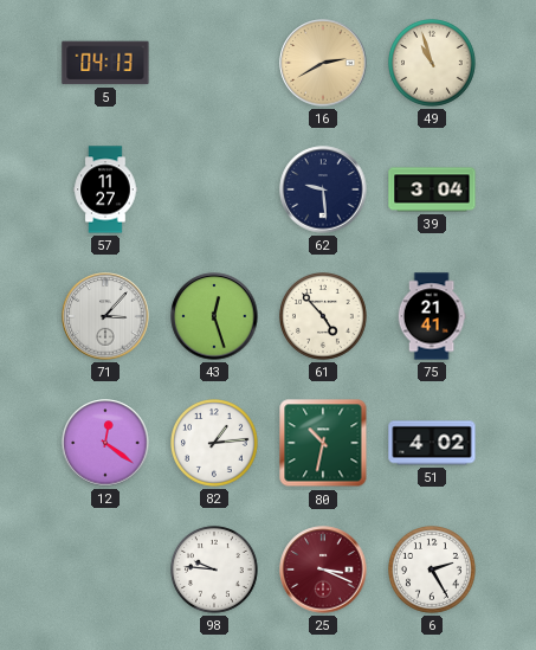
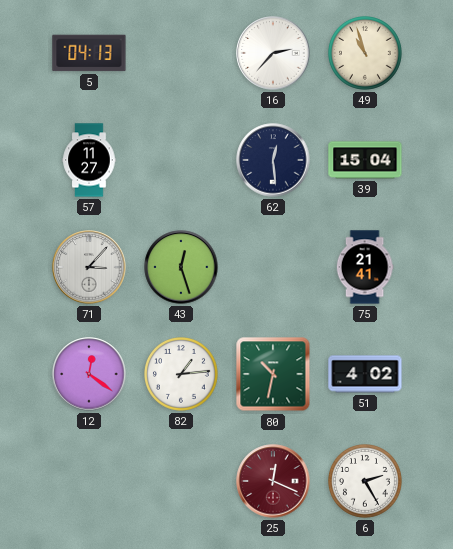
16: 2:40 -> 2:37 (273, 53)
16 dial: champagne -> white (273, 53)
62: 9:29 -> 12:29 (273, 160)
39: 3:04 -> 15:04 (365, 160)
61: 4:53 -> none (324, 317)
98: 9:46 -> none (215, 571)
25: 3:19 -> 12:19 (273, 481)
